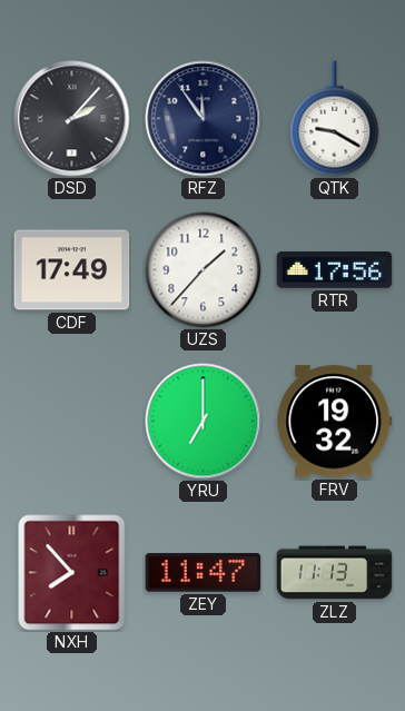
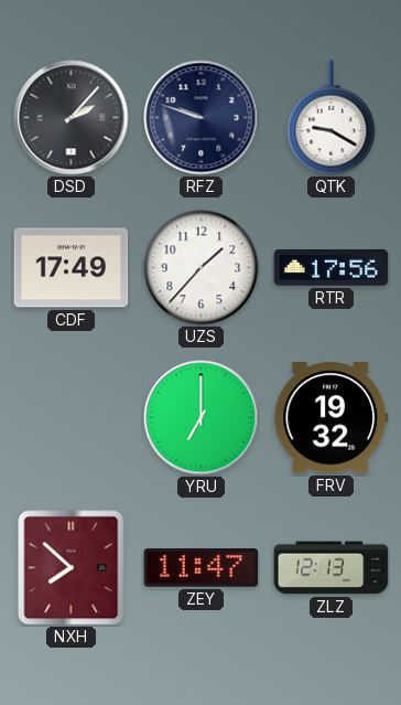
RFZ: 11:54 -> 9:48 (202, 118)
NXH: 7:53 -> 7:52 (72, 568)
ZLZ: 11:13 -> 12:13 (332, 568)
